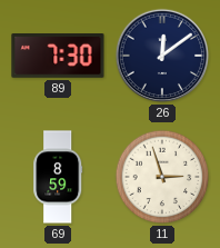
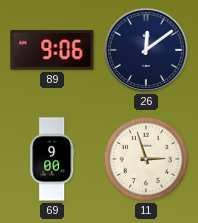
89: 7:30 -> 9:06 (52, 50)
69: 8:59 -> 9:00 (52, 159)
